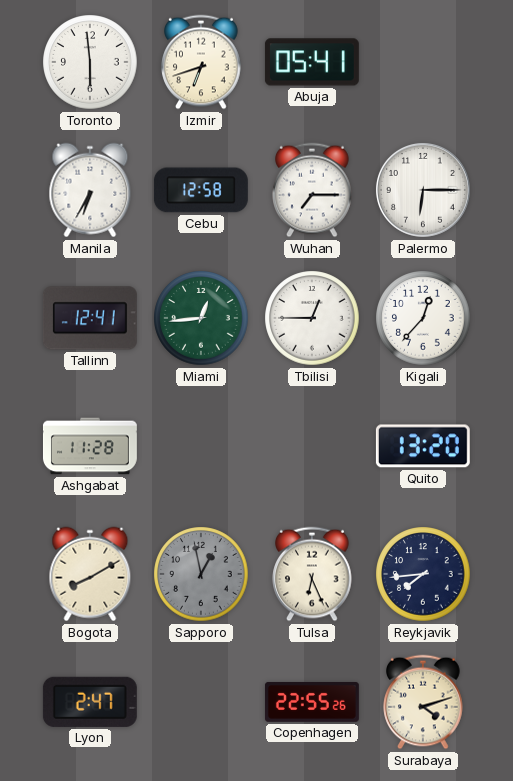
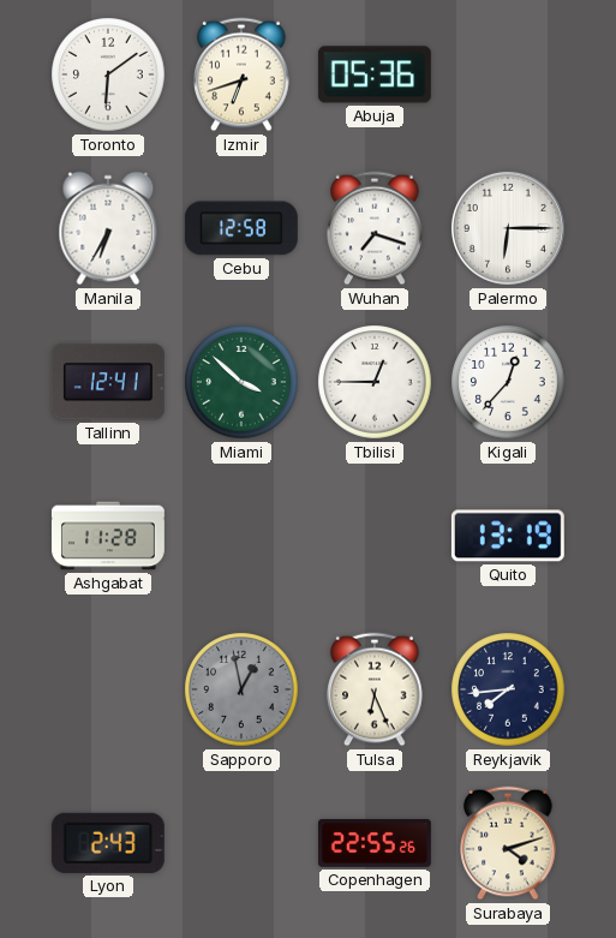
Toronto: 5:59 -> 6:09 (108, 74)
Abuja: 05:41 -> 05:36 (375, 74)
Wuhan: 7:15 -> 7:18 (375, 228)
Miami: 12:44 -> 3:52 (241, 382)
Quito: 13:20 -> 13:19 (508, 536)
Bogota: 8:10 -> none (90, 574)
Lyon: 2:47 -> 2:43 (108, 843)
